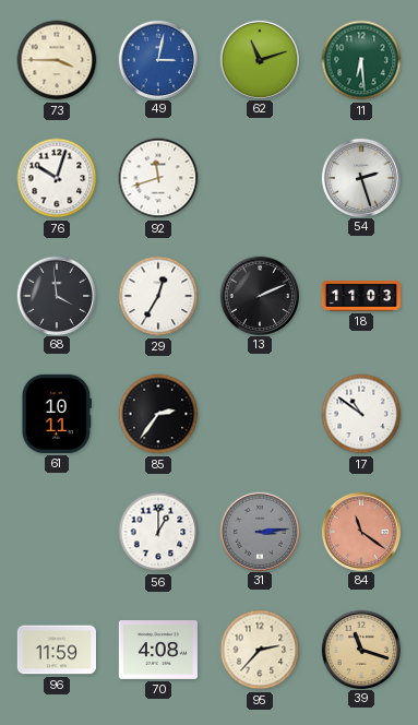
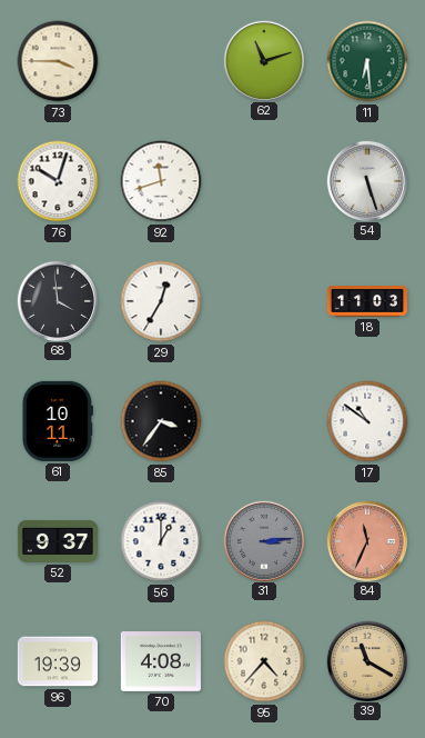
49: 3:02 -> none (158, 59)
54: 2:27 -> 5:27 (367, 180)
13: 2:11 -> none (260, 295)
85: 2:36 -> 3:36 (161, 421)
52: none -> 9:37 (58, 541)
84: 11:21 -> 11:34 (367, 540)
96: 11:59 -> 19:39 (58, 661)
95: 2:37 -> 4:37 (264, 661)
39: 11:18 -> 11:20 (367, 660)
